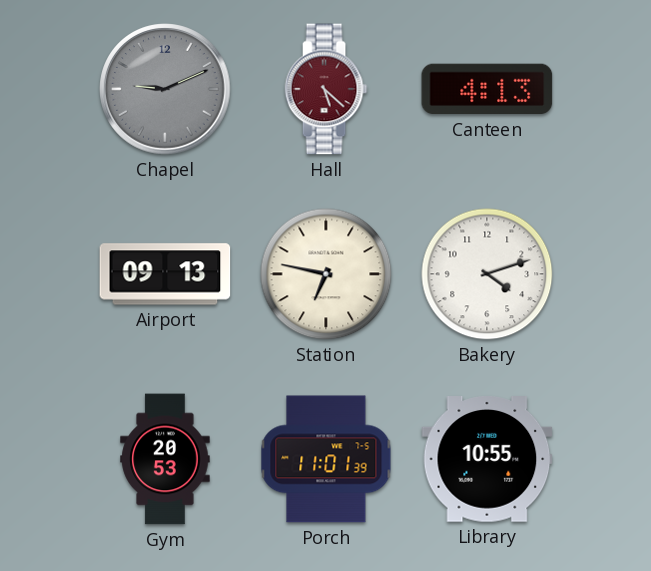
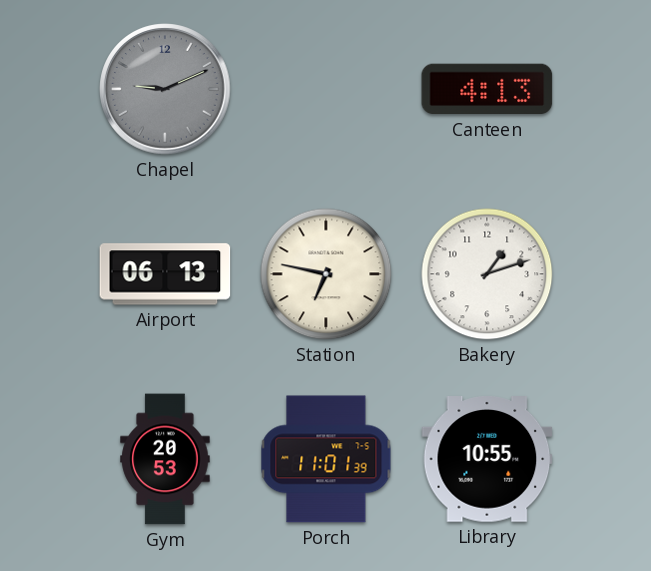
Hall: 5:22 -> none (326, 89)
Airport: 09:13 -> 06:13 (165, 274)
Bakery: 4:12 -> 1:12 (487, 274)
